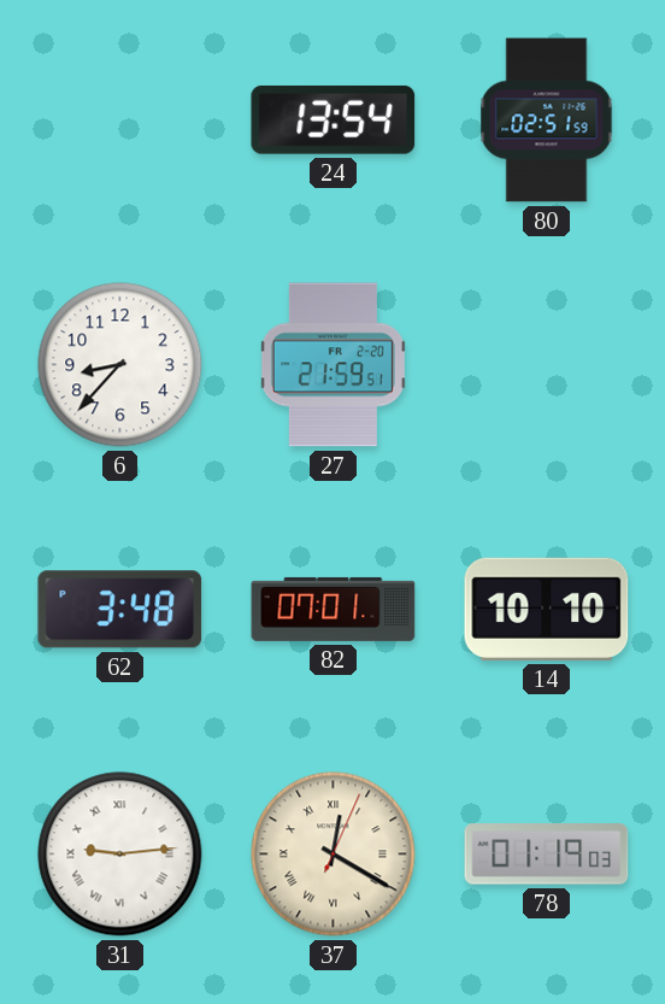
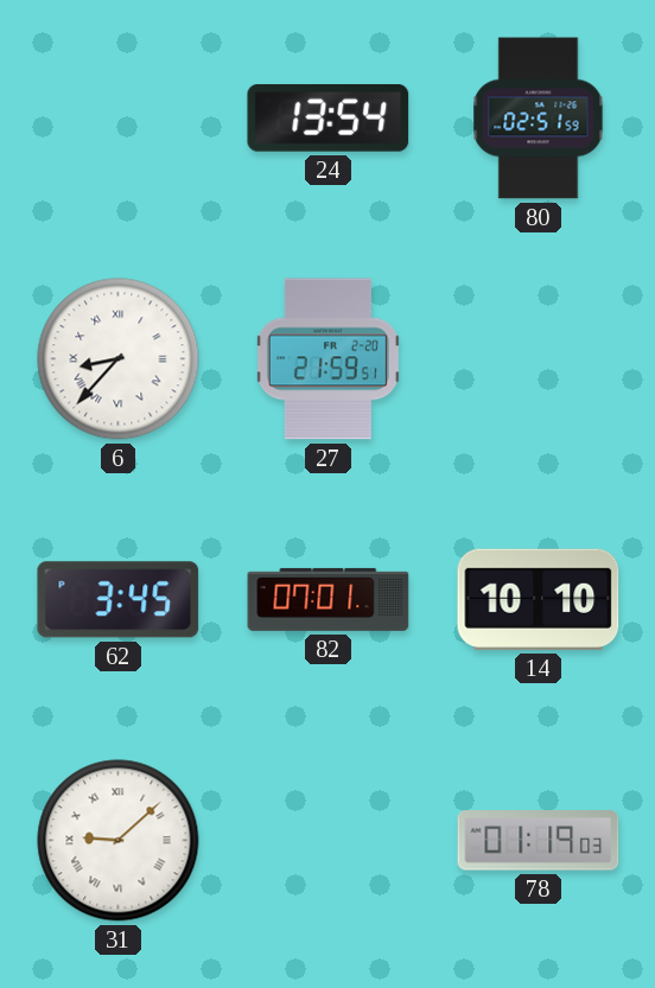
6 numerals: Arabic -> Roman (119, 359)
62: 3:48 -> 3:45 (119, 600)
31: 9:14 -> 9:08 (119, 841)
37: 12:20 -> none (334, 855)
